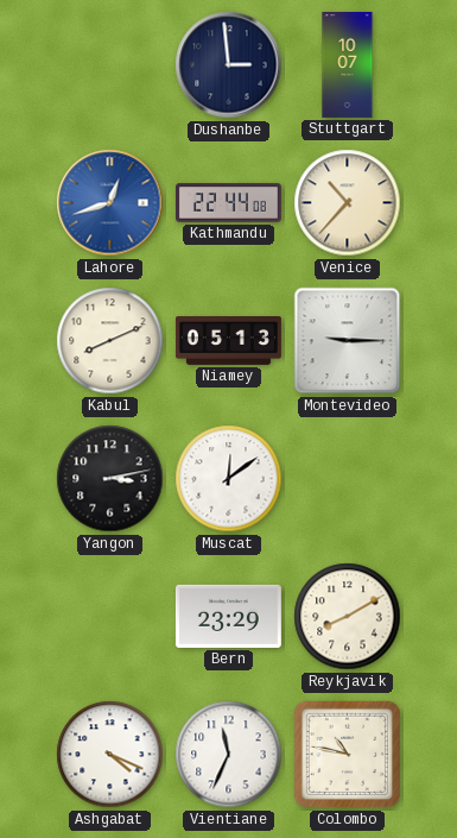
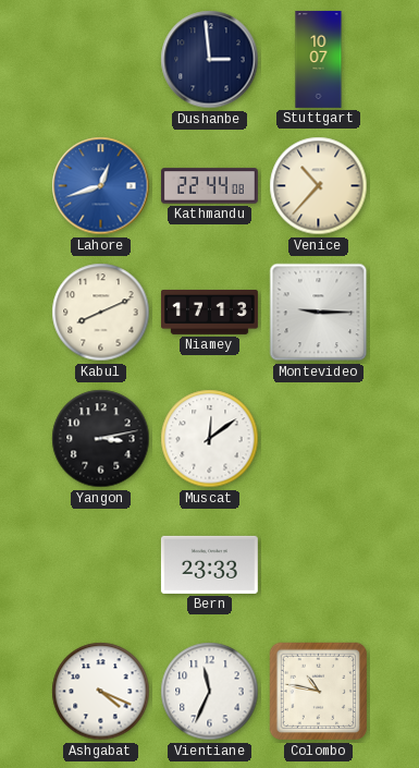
Niamey: 05:13 -> 17:13 (209, 313)
Bern: 23:29 -> 23:33 (209, 564)
Reykjavik: 8:10 -> none (348, 617)
